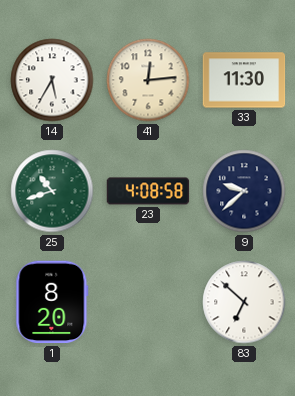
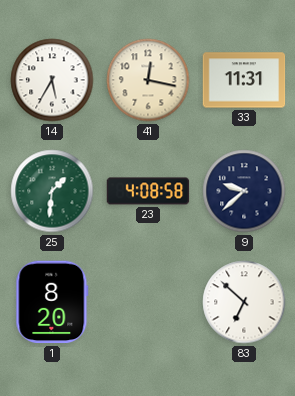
41: 12:14 -> 12:17 (148, 80)
33: 11:30 -> 11:31 (244, 80)
25: 10:42 -> 1:31 (52, 191)
